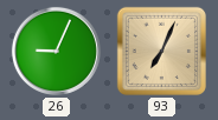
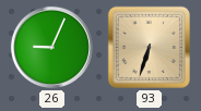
93: 7:04 -> 6:33 (149, 47)
